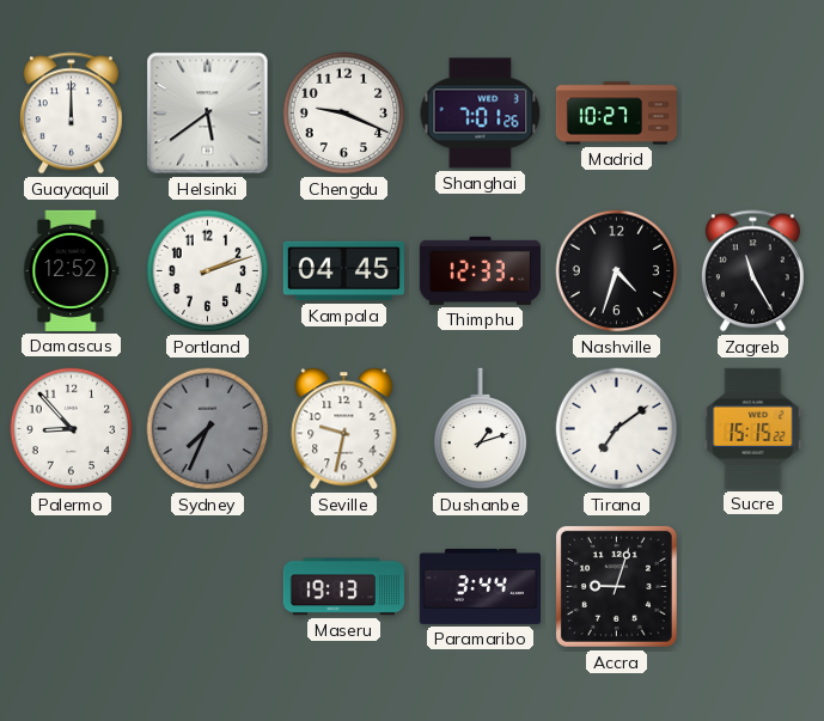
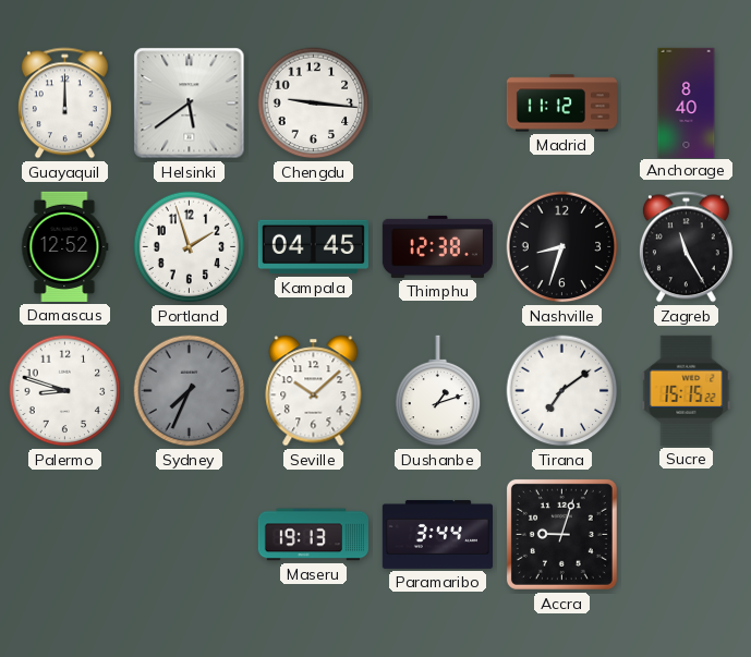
Chengdu: 9:19 -> 9:16 (314, 104)
Shanghai: 7:01 -> none (481, 114)
Madrid: 10:27 -> 11:12 (561, 104)
Anchorage: none -> 8:40 (687, 102)
Portland: 2:12 -> 1:57 (190, 247)
Thimphu: 12:33 -> 12:38 (437, 246)
Nashville: 4:33 -> 8:33 (562, 247)
Palermo: 8:53 -> 8:48 (65, 391)
Seville: 9:32 -> 10:08 (314, 391)
